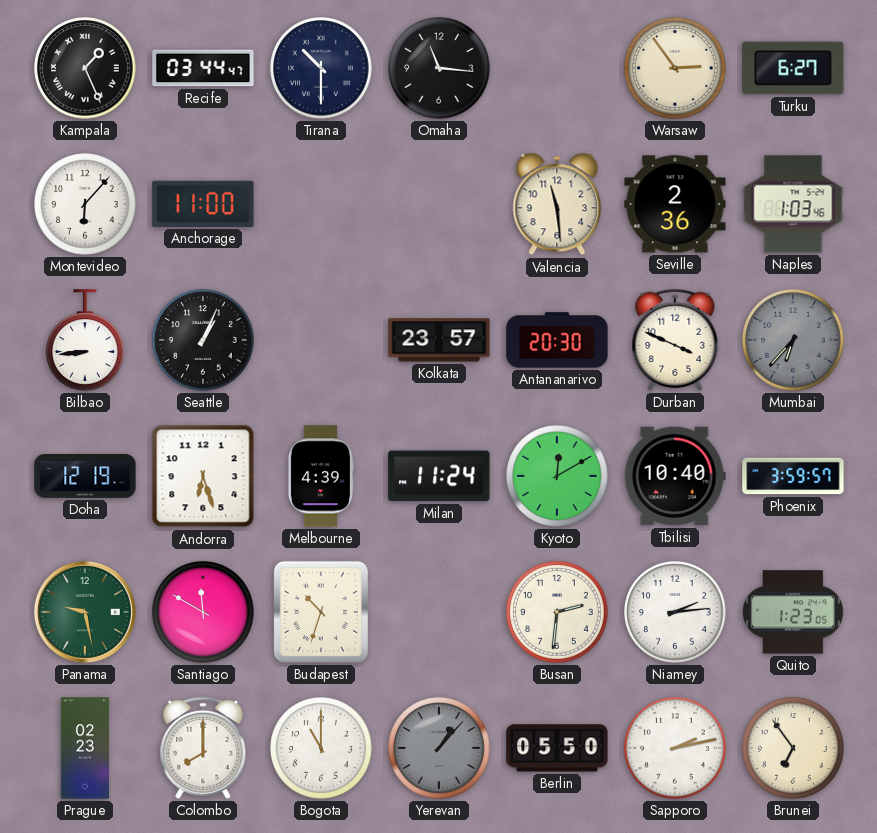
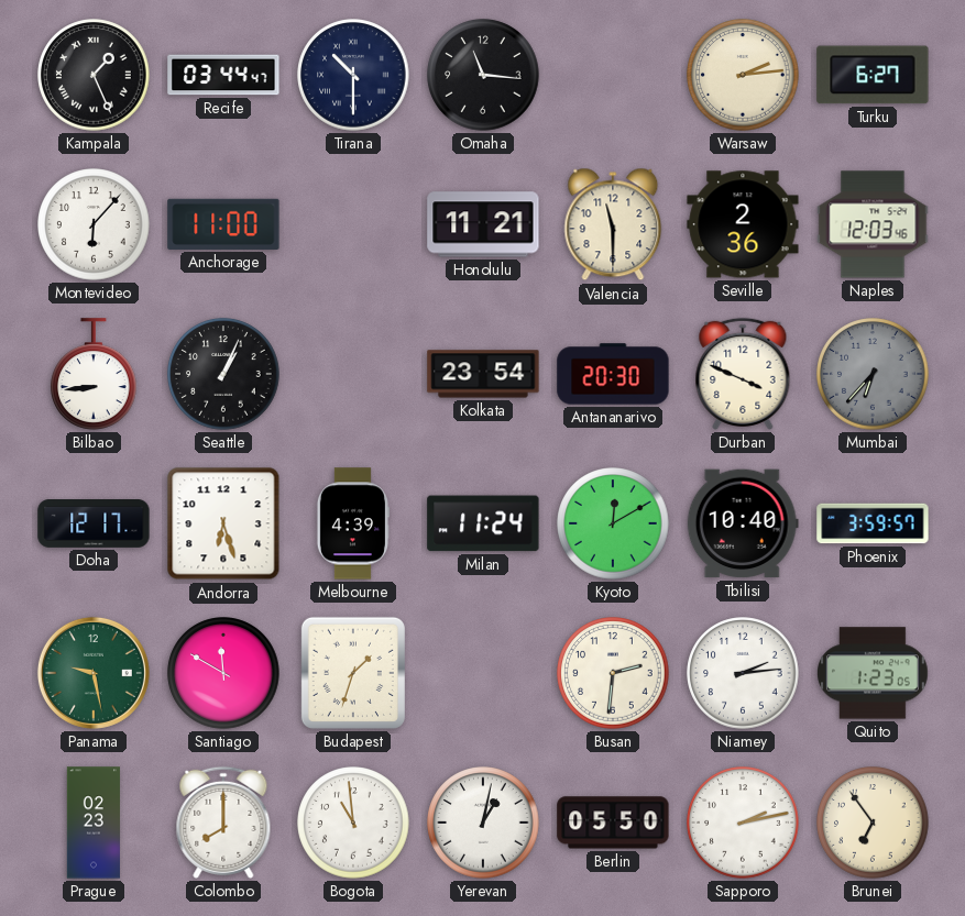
Warsaw: 2:54 -> 2:14 (743, 75)
Honolulu: none -> 11:21 (483, 224)
Valencia: 11:29 -> 11:30 (613, 224)
Naples: 1:03 -> 12:03 (873, 224)
Kolkata: 23:57 -> 23:54 (483, 374)
Doha: 12:19 -> 12:17 (94, 525)
Budapest: 10:33 -> 1:33 (353, 673)
Bogota: 11:00 -> 10:59 (353, 823)
Yerevan: 1:07 -> 1:02 (483, 823)
Yerevan dial: grey -> white (483, 823)
